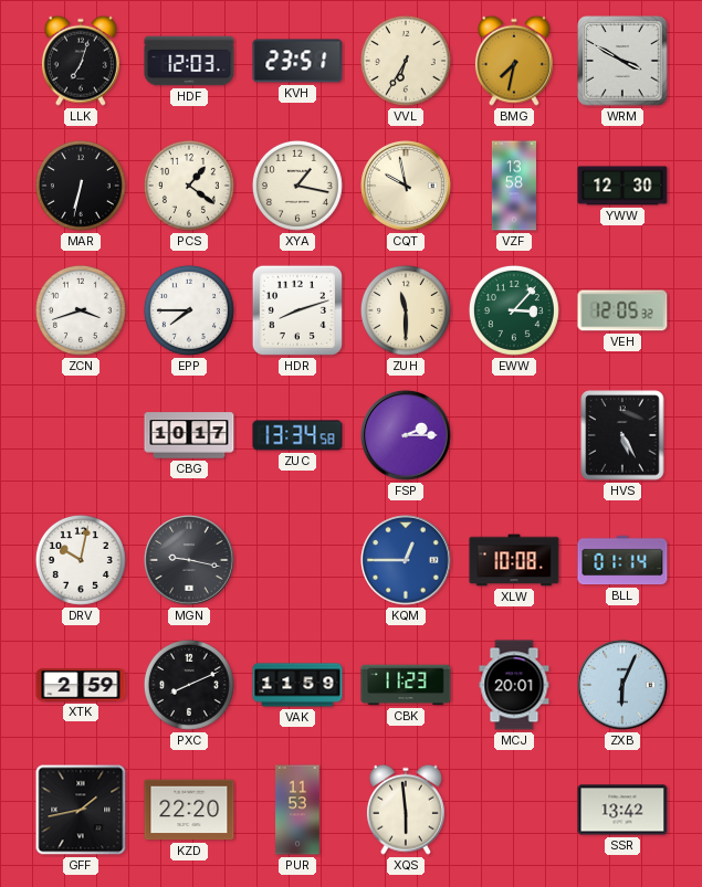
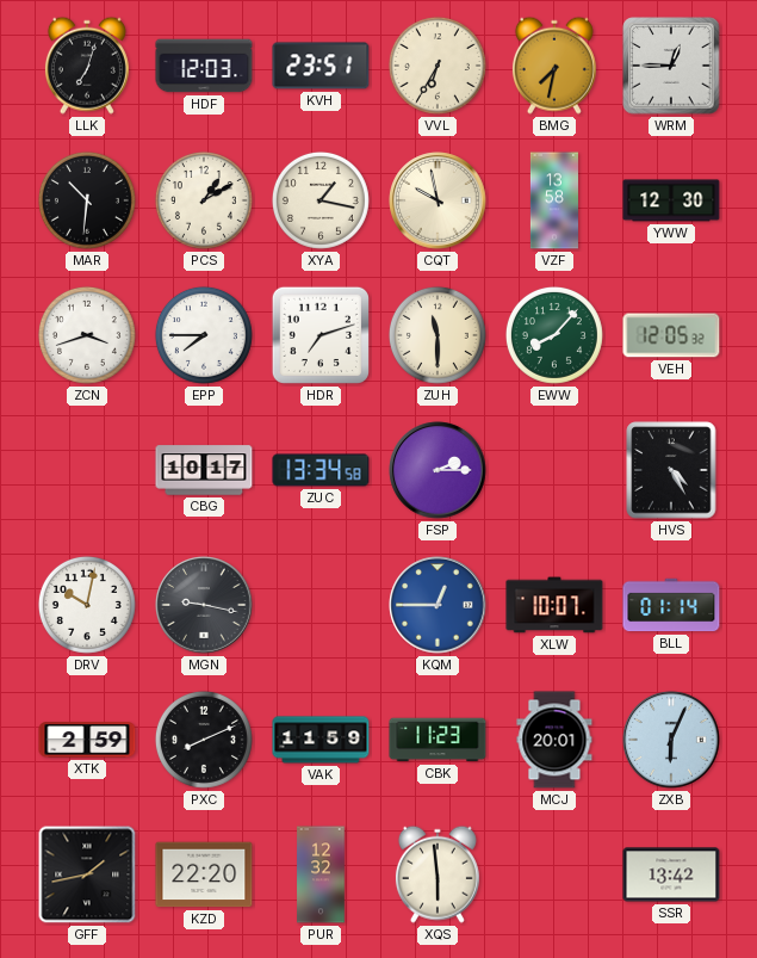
WRM: 3:50 -> 12:45 (671, 66)
MAR: 6:32 -> 10:31 (87, 200)
PCS: 1:21 -> 1:10 (204, 200)
HDR: 8:12 -> 7:12 (321, 335)
EWW: 3:07 -> 8:07 (554, 335)
HVS: 5:25 -> 4:25 (671, 470)
XLW: 10:08 -> 10:07 (554, 605)
PUR: 11:53 -> 12:32 (321, 874)
